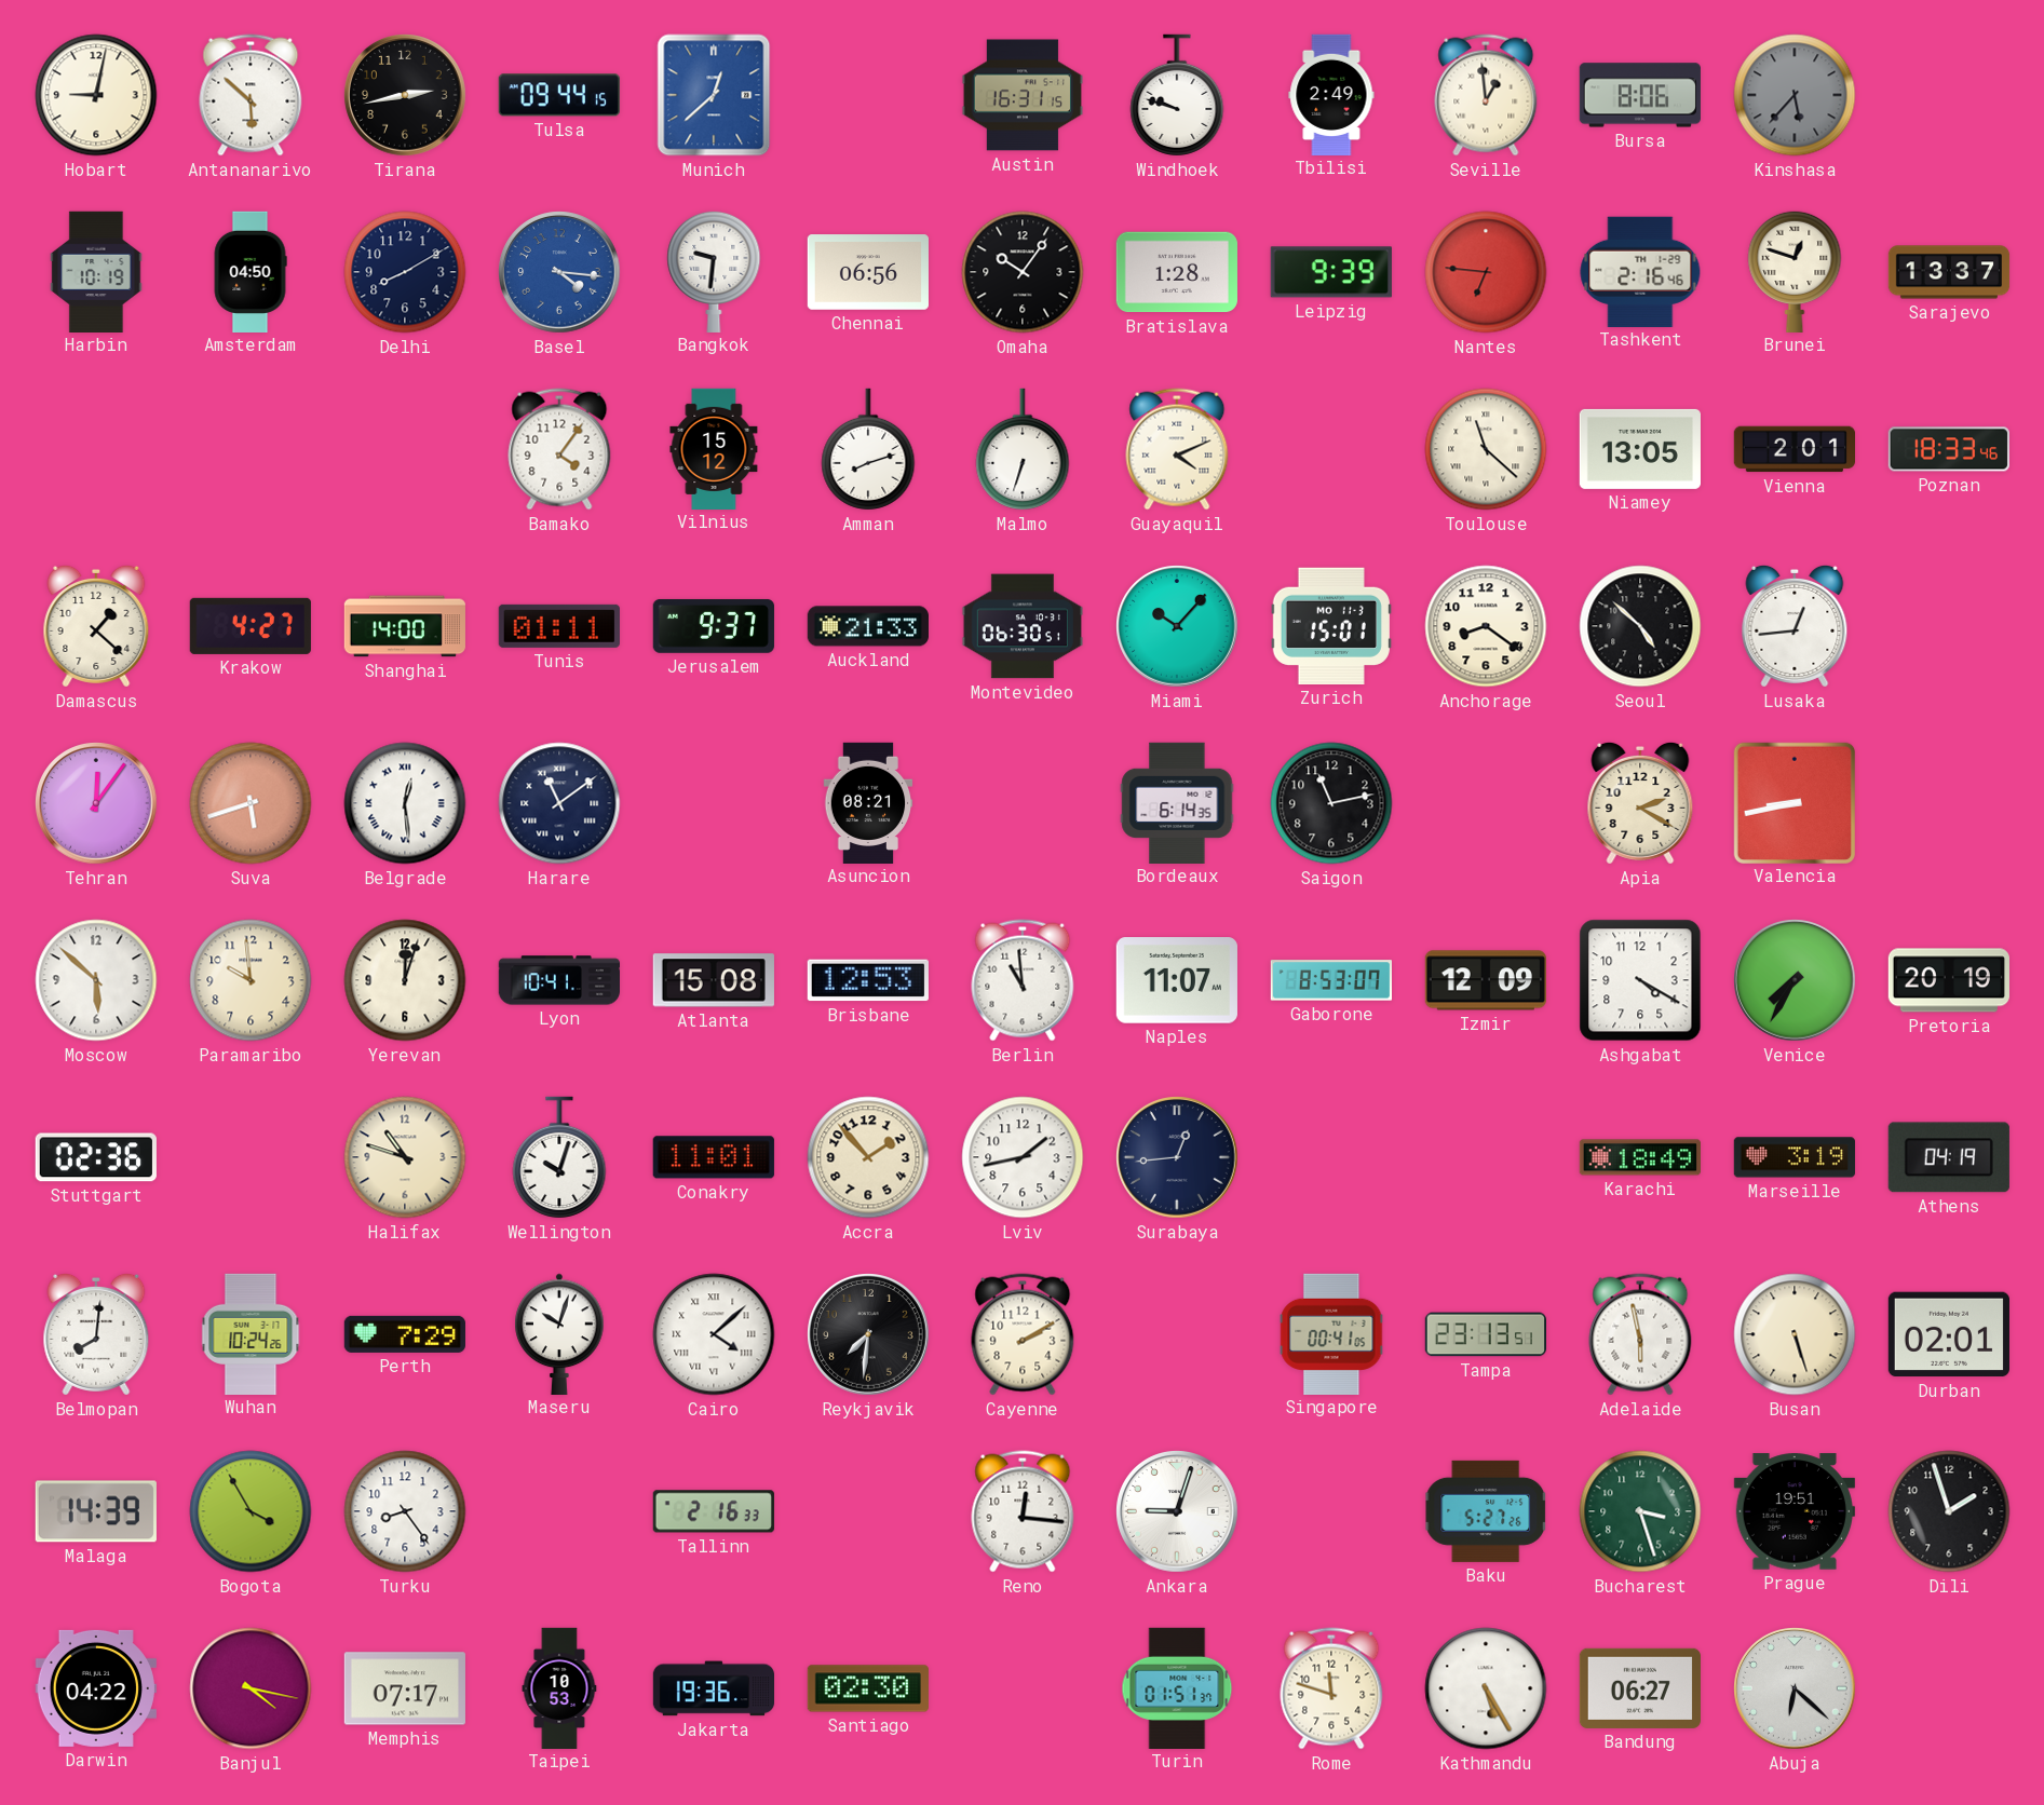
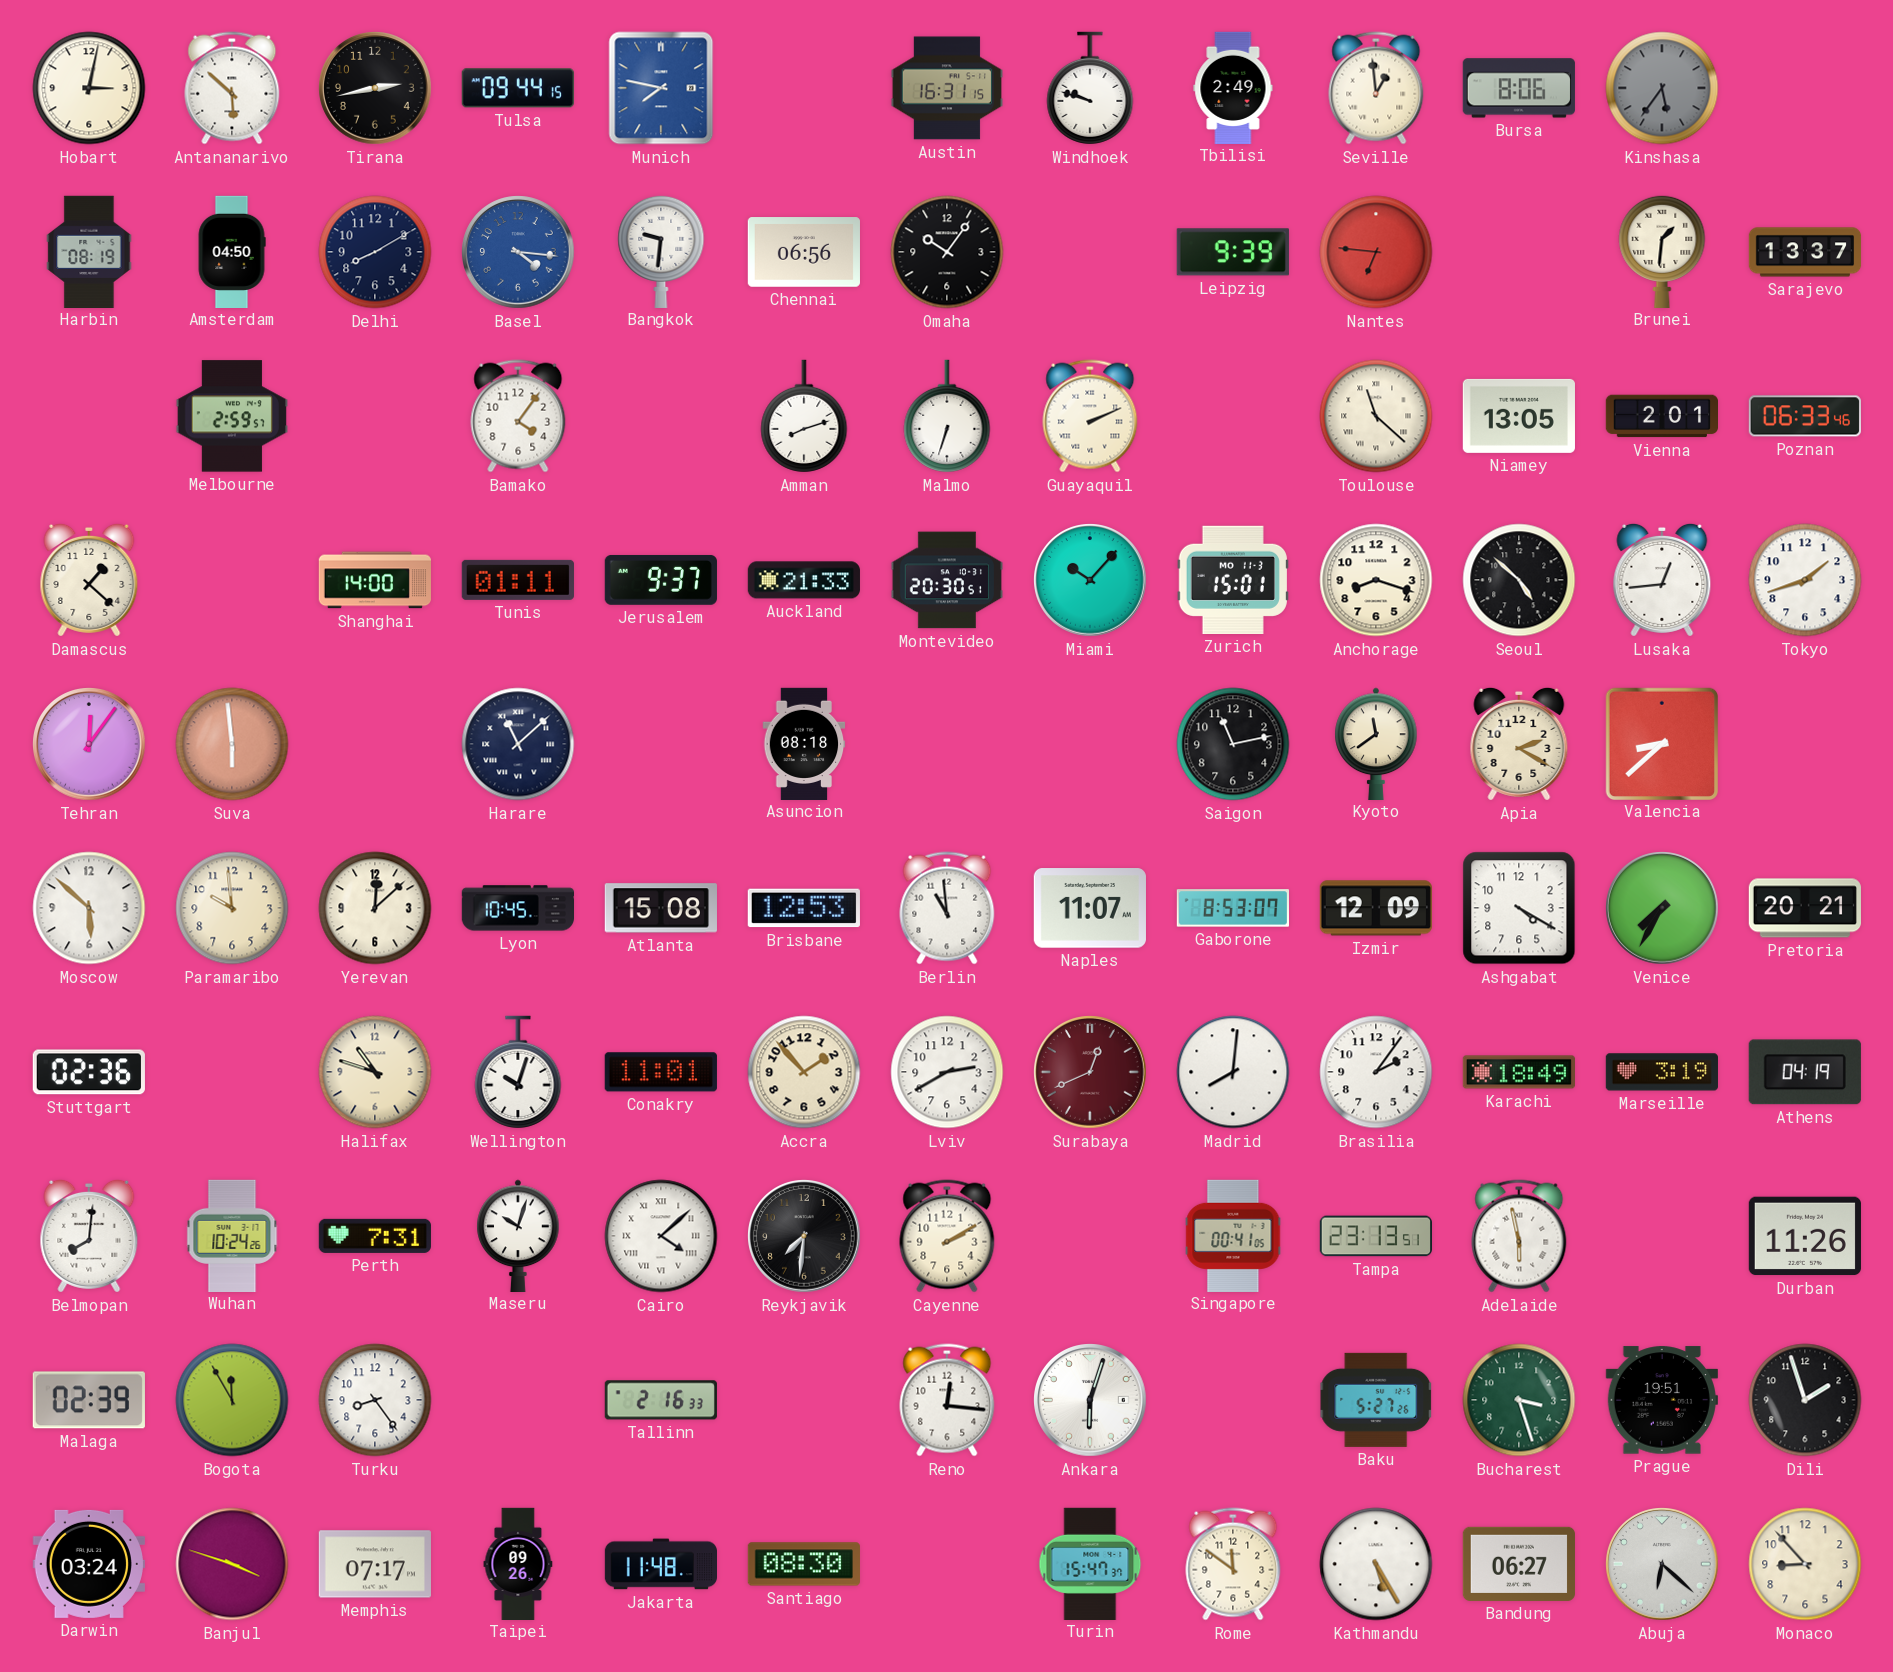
Hobart: 9:02 -> 3:02 (89, 88)
Munich: 12:38 -> 7:47 (661, 88)
Kinshasa: 5:37 -> 5:36 (1662, 88)
Harbin: 10:19 -> 08:19 (89, 251)
Bratislava: 1:28 -> none (1177, 272)
Tashkent: 2:16 -> none (1640, 271)
Brunei: 12:48 -> 1:31 (1662, 251)
Melbourne: none -> 2:59 (232, 416)
Vilnius: 15:12 -> none (714, 448)
Guayaquil: 4:11 -> 2:11 (1090, 416)
Poznan: 18:33 -> 06:33 (1805, 416)
Krakow: 4:27 -> none (251, 626)
Montevideo: 06:30 -> 20:30 (946, 580)
Anchorage: 8:21 -> 8:18 (1376, 580)
Tokyo: none -> 1:42 (1805, 580)
Suva: 5:42 -> 5:59 (232, 744)
Belgrade: 12:29 -> none (405, 803)
Harare: 11:09 -> 11:08 (518, 744)
Asuncion: 08:21 -> 08:18 (804, 743)
Bordeaux: 6:14 -> none (1177, 802)
Kyoto: none -> 11:39 (1376, 743)
Valencia: 8:43 -> 8:38 (1661, 743)
Yerevan: 12:03 -> 12:08 (375, 908)
Lyon: 10:41 -> 10:45 (517, 908)
Pretoria: 20:19 -> 20:21 (1805, 908)
Lviv: 1:43 -> 2:40 (947, 1072)
Surabaya: 12:44 -> 12:41 (1090, 1072)
Surabaya dial: navy -> burgundy (1090, 1072)
Madrid: none -> 8:01 (1233, 1072)
Brasilia: none -> 2:06 (1376, 1072)
Perth: 7:29 -> 7:31 (375, 1236)
Busan: 5:27 -> none (1795, 1334)
Durban: 02:01 -> 11:26 (1805, 1236)
Malaga: 14:39 -> 02:39 (89, 1400)
Bogota: 3:55 -> 11:55 (232, 1400)
Ankara: 9:03 -> 6:03 (1090, 1400)
Darwin: 04:22 -> 03:24 (89, 1564)
Banjul: 4:17 -> 3:48 (232, 1564)
Taipei: 10:53 -> 09:26 (518, 1563)
Jakarta: 19:36 -> 11:48 (660, 1564)
Santiago: 02:30 -> 08:30 (804, 1564)
Turin: 01:51 -> 15:47 (1090, 1563)
Rome: 11:48 -> 11:51 (1233, 1564)
Monaco: none -> 8:53 (1805, 1564)
